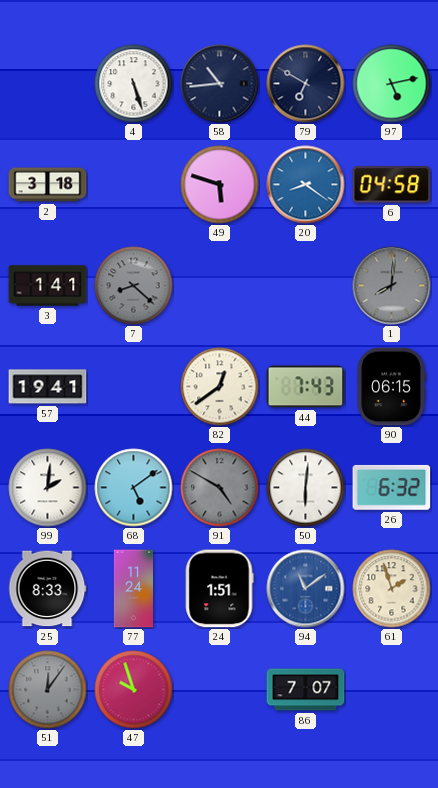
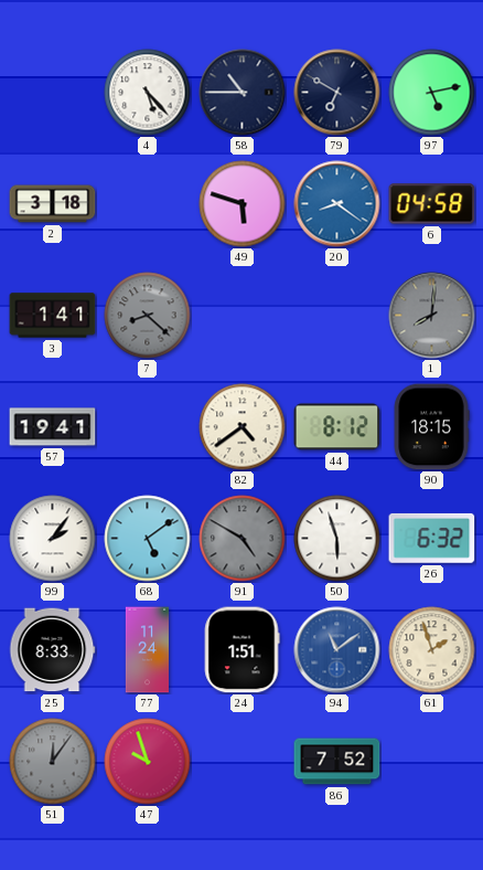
4: 5:27 -> 5:23 (148, 93)
58: 10:44 -> 10:45 (243, 93)
82: 12:39 -> 4:39 (243, 427)
44: 7:43 -> 8:12 (337, 427)
90: 06:15 -> 18:15 (431, 427)
99: 2:01 -> 2:06 (53, 539)
50: 6:01 -> 5:57 (337, 539)
86: 7:07 -> 7:52 (337, 762)
